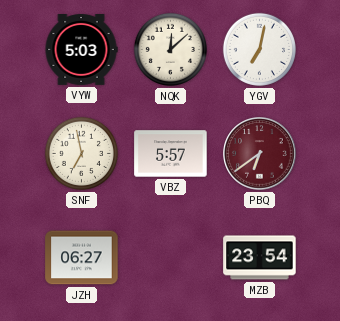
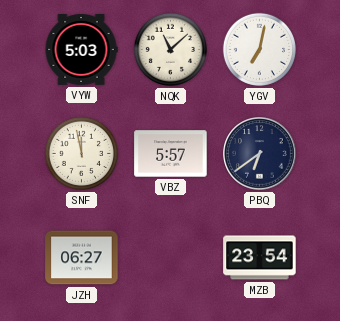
NQK: 12:08 -> 11:08 (170, 49)
SNF: 6:58 -> 11:58 (81, 153)
PBQ dial: burgundy -> navy (260, 154)
